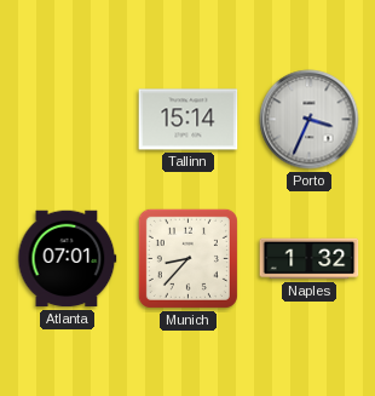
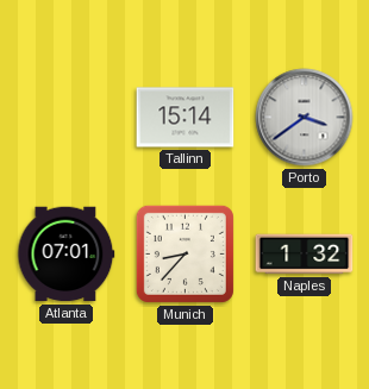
Porto: 3:34 -> 3:39 (305, 118)
